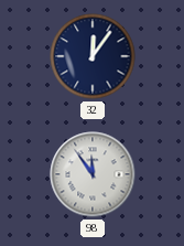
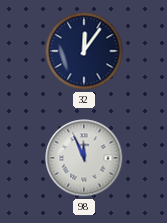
98: 11:54 -> 11:56 (84, 158)
